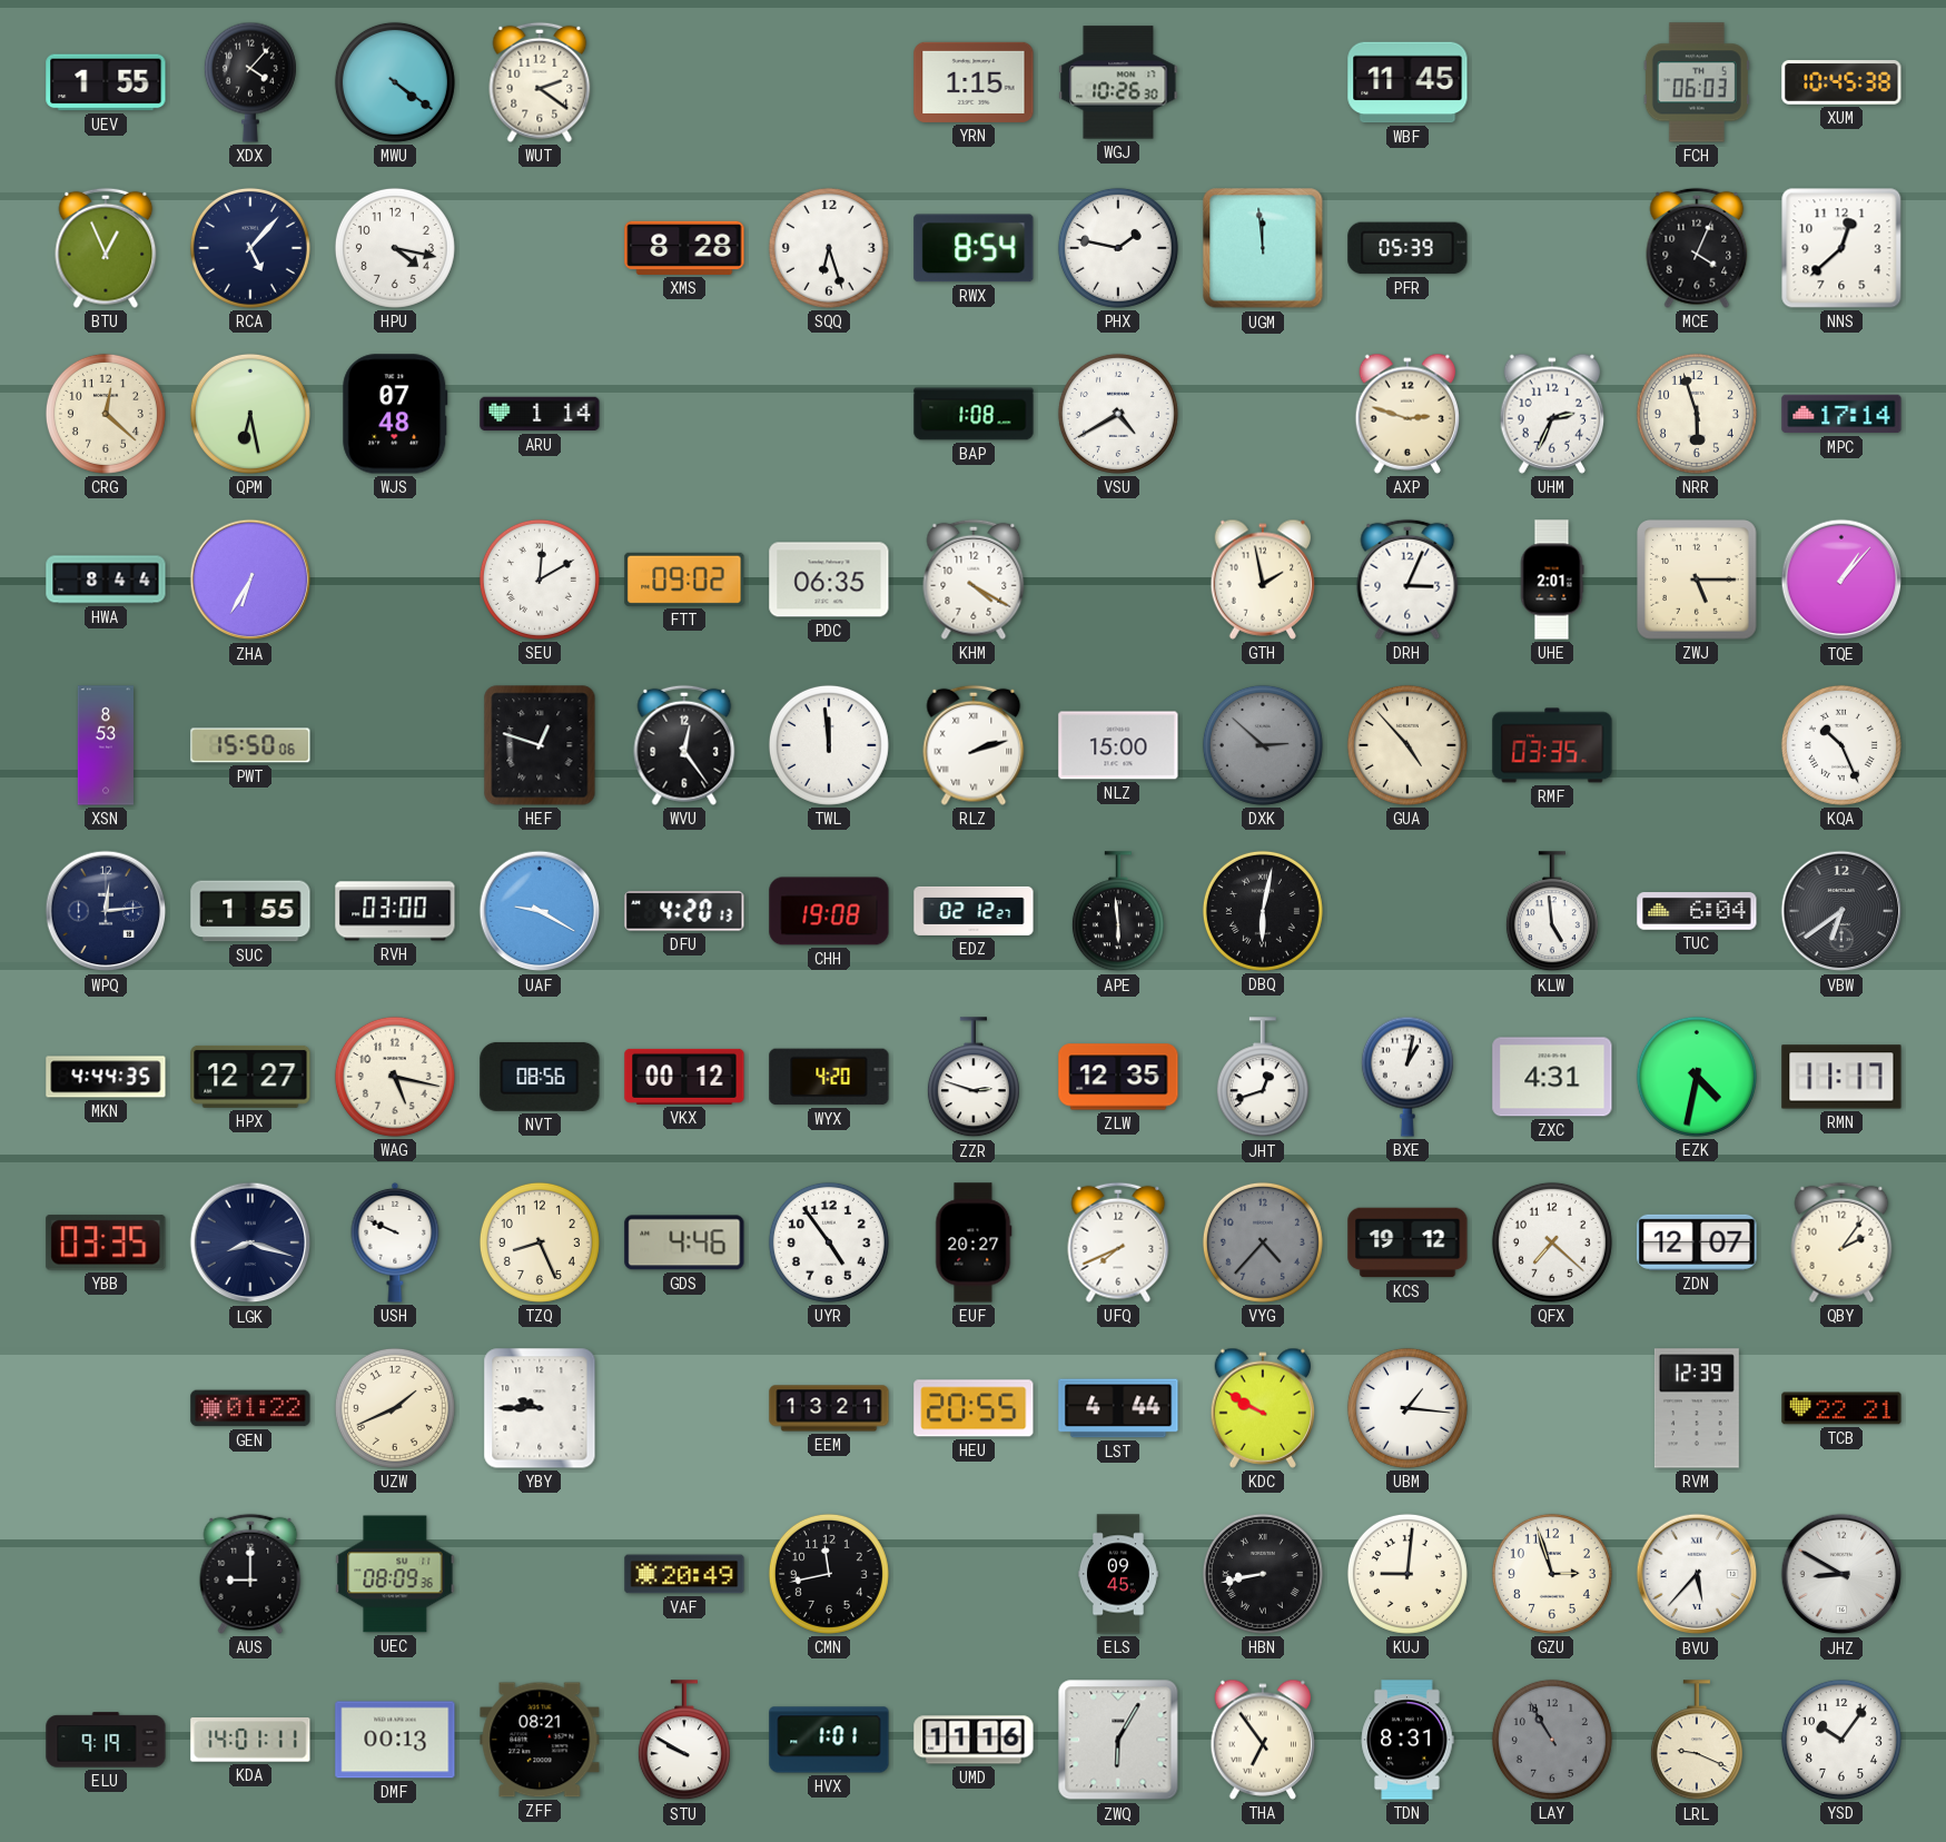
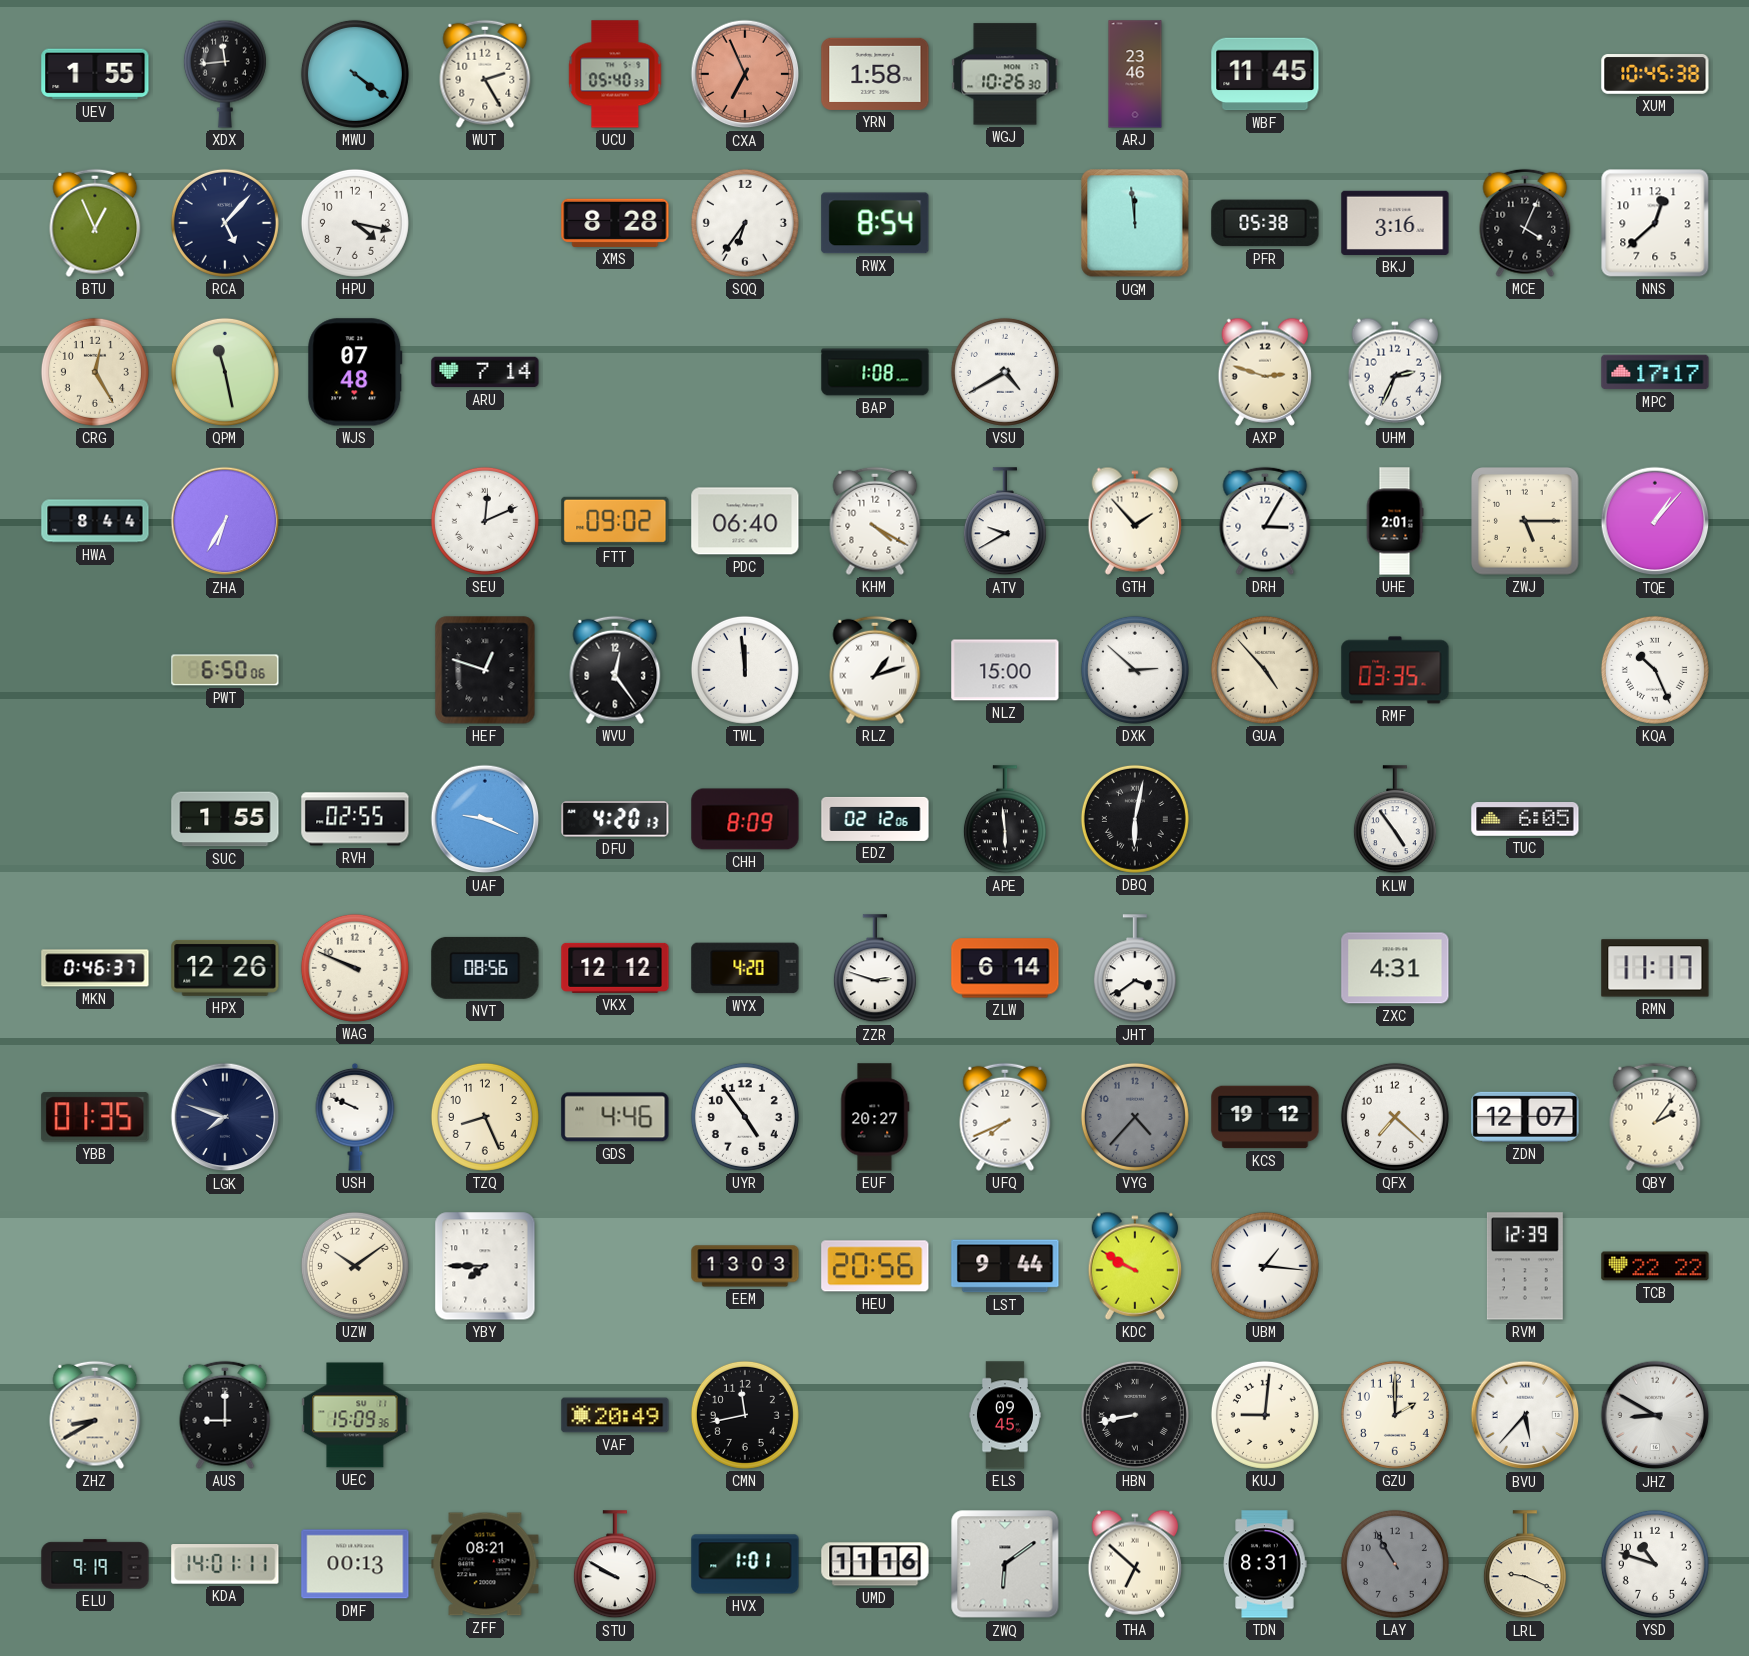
XDX: 4:07 -> 11:44 (225, 74)
WUT: 2:21 -> 2:25 (485, 74)
UCU: none -> 05:40 (615, 74)
CXA: none -> 6:56 (745, 74)
YRN: 1:15 -> 1:58 (875, 74)
ARJ: none -> 23:46 (1135, 74)
FCH: 06:03 -> none (1697, 82)
SQQ: 6:27 -> 6:36 (745, 223)
PHX: 1:47 -> none (1118, 248)
PFR: 05:39 -> 05:38 (1265, 223)
BKJ: none -> 3:16 (1395, 223)
CRG: 12:22 -> 12:25 (95, 372)
QPM: 6:28 -> 11:28 (225, 372)
ARU: 1:14 -> 7:14 (485, 372)
NRR: 5:57 -> none (1697, 414)
MPC: 17:14 -> 17:17 (1655, 372)
SEU: 12:10 -> 12:11 (485, 521)
PDC: 06:35 -> 06:40 (745, 521)
ATV: none -> 9:40 (1005, 522)
GTH: 1:58 -> 1:53 (1135, 521)
DRH: 3:04 -> 3:05 (1265, 521)
XSN: 8:53 -> none (105, 745)
PWT: 15:50 -> 6:50 (225, 670)
RLZ: 2:12 -> 1:12 (875, 670)
DXK dial: grey -> white (1135, 670)
WPQ: 12:14 -> none (106, 911)
RVH: 03:00 -> 02:55 (355, 819)
UAF: 9:20 -> 9:19 (485, 819)
CHH: 19:08 -> 8:09 (745, 819)
EDZ: 02:12:27 -> 02:12:06 (875, 819)
KLW: 4:59 -> 4:54 (1395, 820)
TUC: 6:04 -> 6:05 (1525, 819)
VBW: 6:39 -> none (1841, 911)
MKN: 4:44 -> 0:46 (95, 968)
HPX: 12:27 -> 12:26 (225, 968)
WAG: 5:17 -> 9:49 (355, 968)
VKX: 00:12 -> 12:12 (615, 968)
ZLW: 12:35 -> 6:14 (1005, 968)
JHT: 12:42 -> 3:39 (1135, 969)
BXE: 1:02 -> none (1407, 1077)
EZK: 4:32 -> none (1697, 1077)
YBB: 03:35 -> 01:35 (95, 1117)
LGK: 8:18 -> 7:48 (225, 1117)
GEN: 01:22 -> none (250, 1408)
UZW: 1:41 -> 10:09 (355, 1266)
YBY: 9:45 -> 7:45 (485, 1266)
EEM: 13:21 -> 13:03 (745, 1266)
HEU: 20:55 -> 20:56 (875, 1266)
LST: 4:44 -> 9:44 (1005, 1266)
TCB: 22:21 -> 22:22 (1655, 1266)
ZHZ: none -> 8:40 (95, 1415)
UEC: 08:09 -> 15:09 (355, 1415)
GZU: 2:57 -> 2:00 (1395, 1415)
ZWQ: 6:05 -> 6:09 (1005, 1564)
THA: 6:54 -> 6:52 (1135, 1564)
YSD: 10:06 -> 10:48 (1655, 1564)
